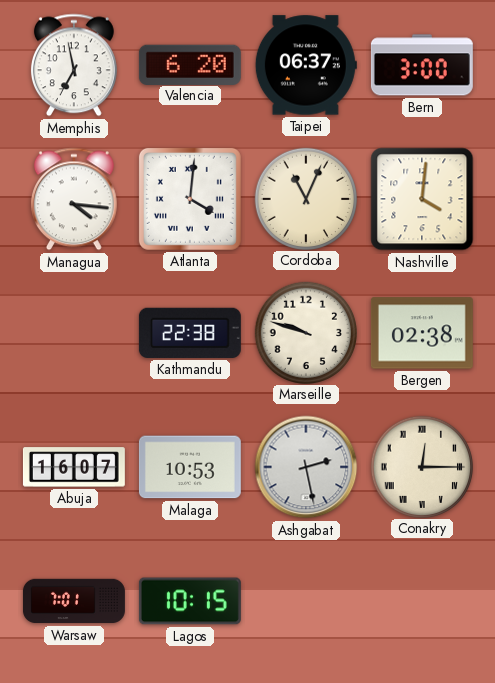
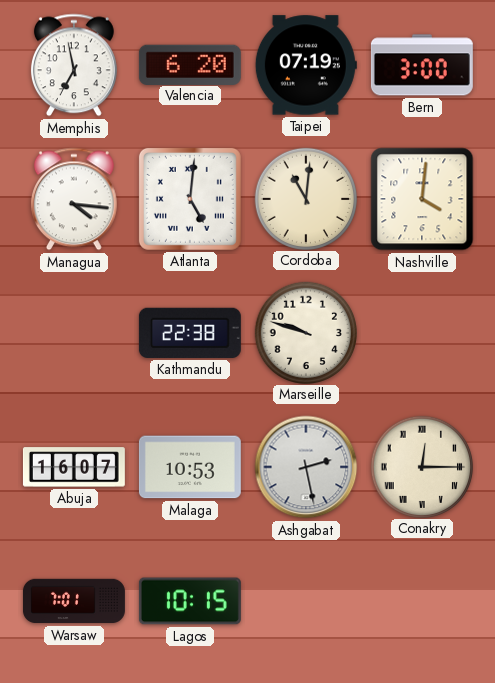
Taipei: 06:37 -> 07:19 (306, 65)
Atlanta: 4:01 -> 5:01 (190, 199)
Cordoba: 11:04 -> 11:01 (305, 198)
Bergen: 02:38 -> none (422, 333)
